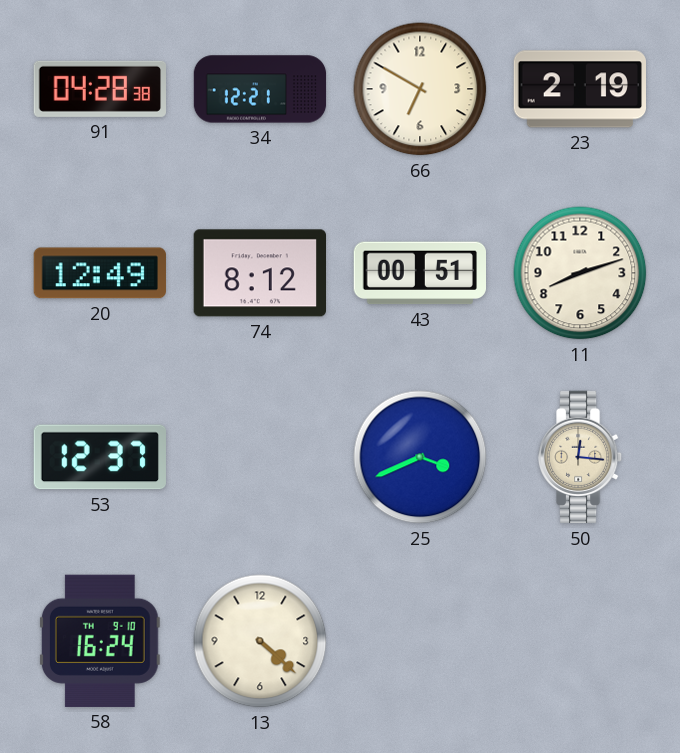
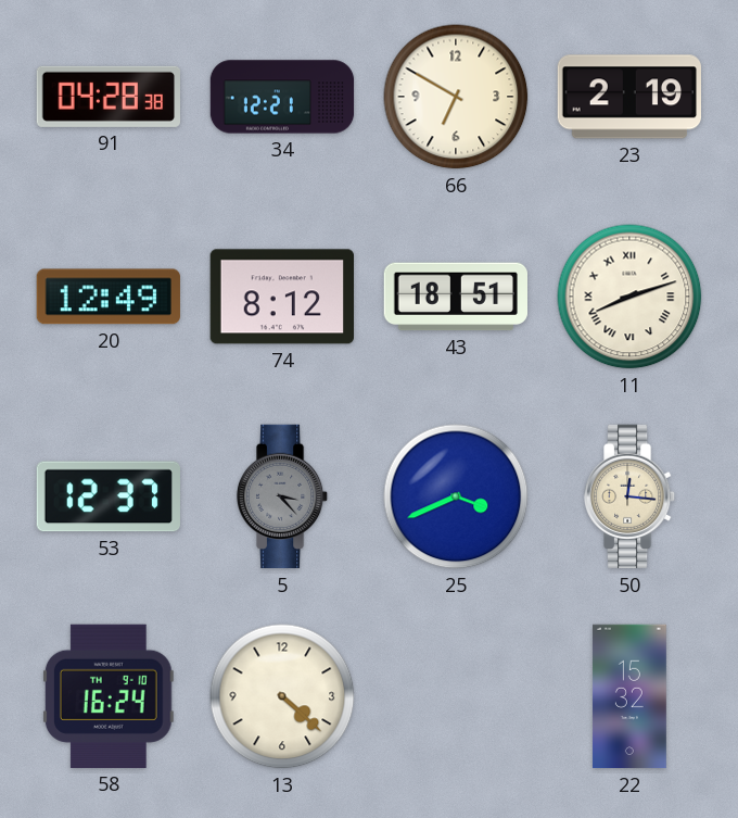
43: 00:51 -> 18:51 (455, 297)
11 numerals: Arabic -> Roman (629, 297)
5: none -> 3:23 (282, 496)
22: none -> 15:32 (629, 696)
